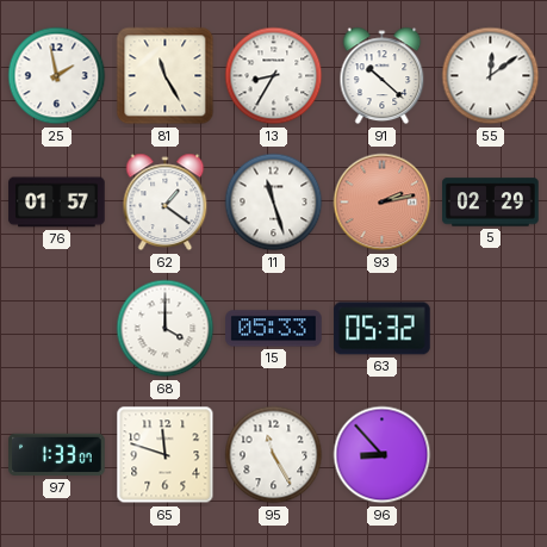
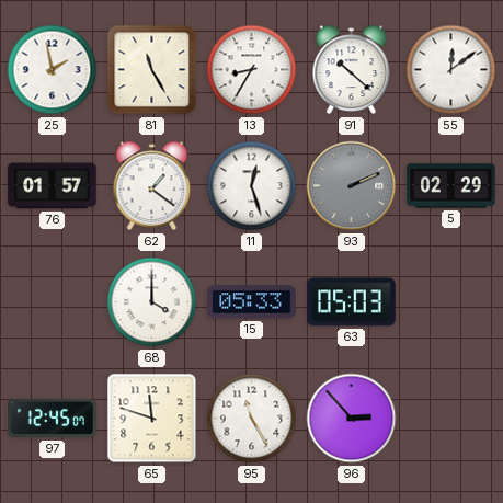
11: 11:27 -> 12:27 (252, 186)
93: 2:13 -> 2:11 (352, 186)
93 dial: salmon -> grey (352, 186)
63: 05:32 -> 05:03 (352, 302)
97: 1:33 -> 12:45 (53, 419)
96: 8:53 -> 2:53 (352, 419)
